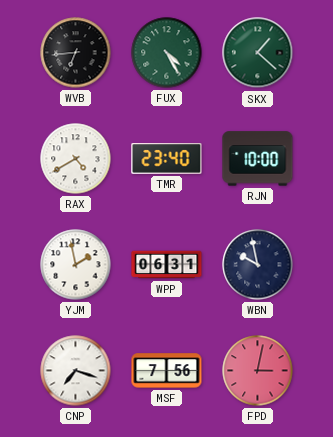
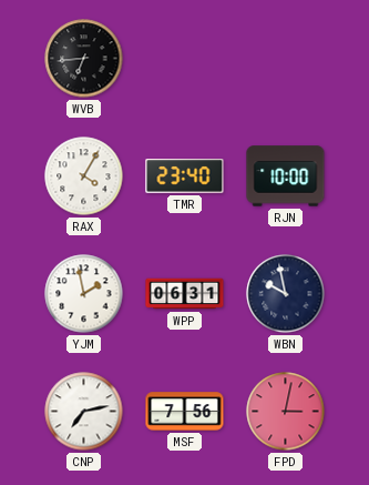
FUX: 4:25 -> none (167, 53)
SKX: 1:22 -> none (258, 53)
RAX: 4:40 -> 4:05 (84, 176)
CNP: 7:18 -> 7:13 (84, 412)
